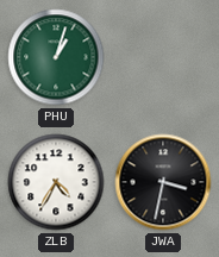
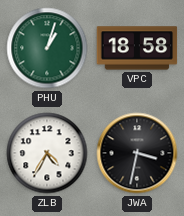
VPC: none -> 18:58 (137, 48)
